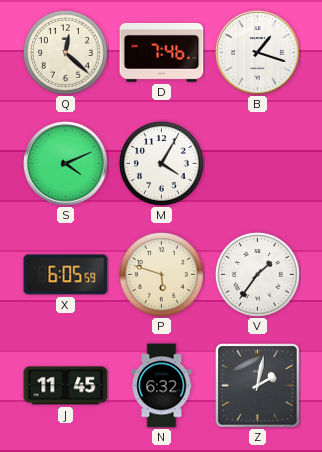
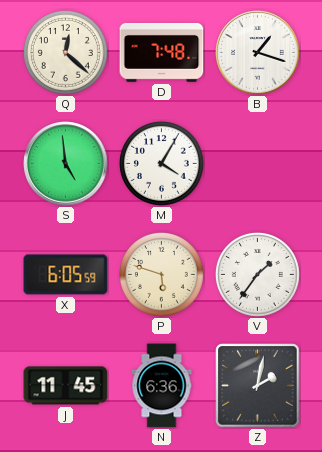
D: 7:46 -> 7:48 (162, 52)
S: 4:11 -> 4:59 (66, 164)
N: 6:32 -> 6:36 (162, 386)
